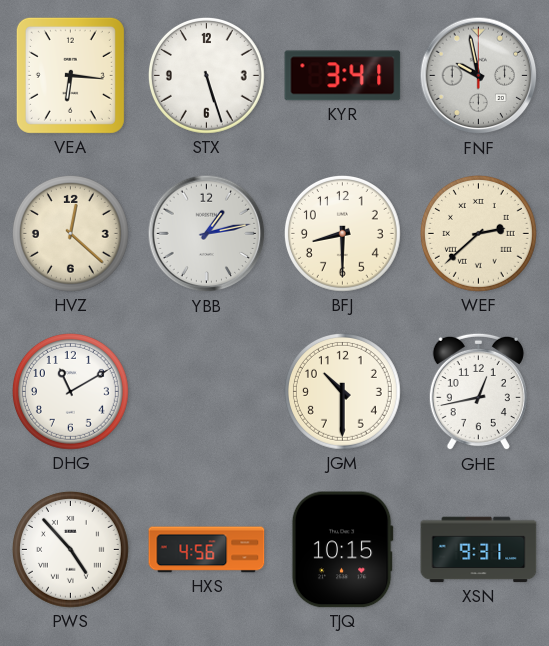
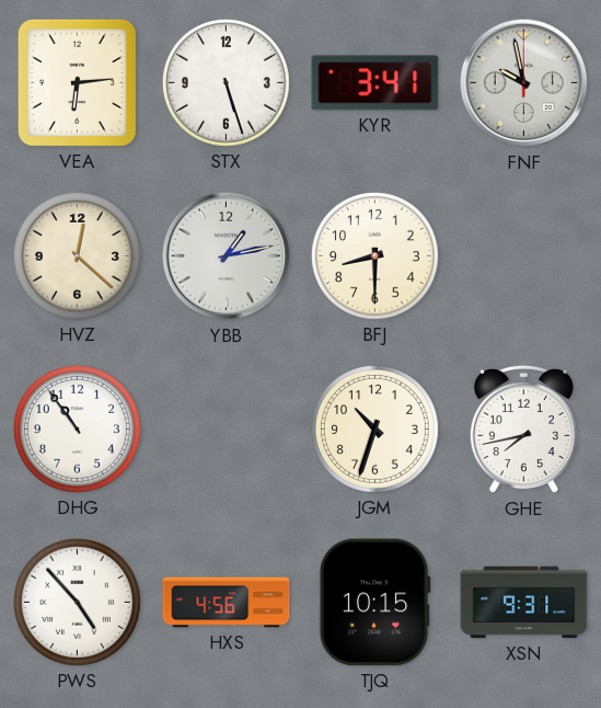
VEA: 6:16 -> 6:14 (77, 82)
WEF: 2:38 -> none (478, 233)
DHG: 11:10 -> 10:54 (77, 429)
JGM: 10:30 -> 10:33 (374, 429)
GHE: 12:43 -> 7:43 (523, 430)
